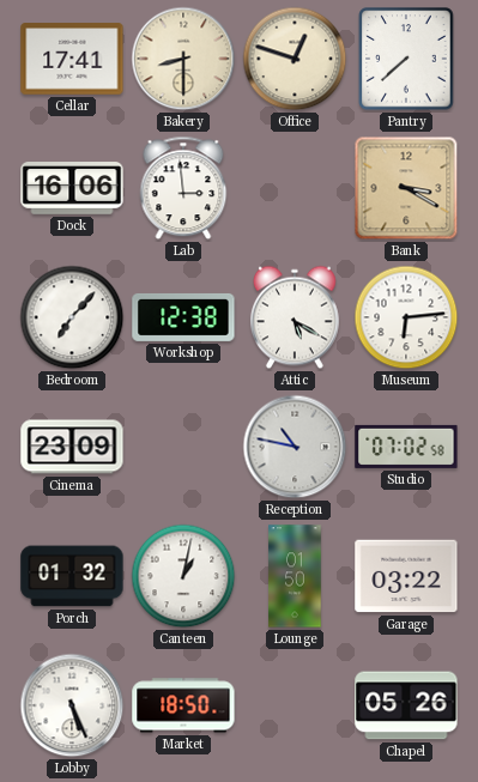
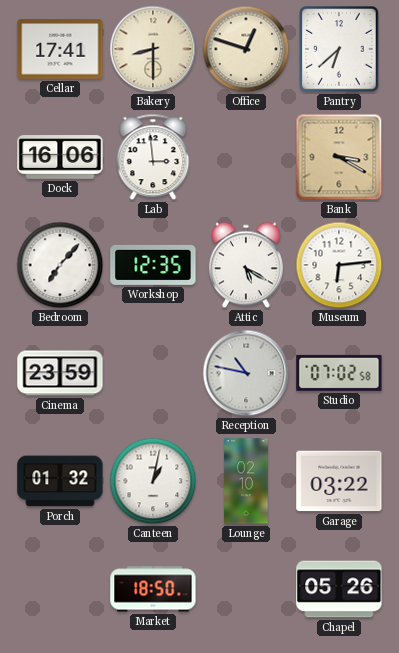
Pantry: 7:38 -> 6:38 (339, 49)
Workshop: 12:38 -> 12:35 (153, 265)
Cinema: 23:09 -> 23:59 (60, 373)
Lounge: 01:50 -> 02:10 (246, 481)
Lobby: 5:26 -> none (72, 705)
